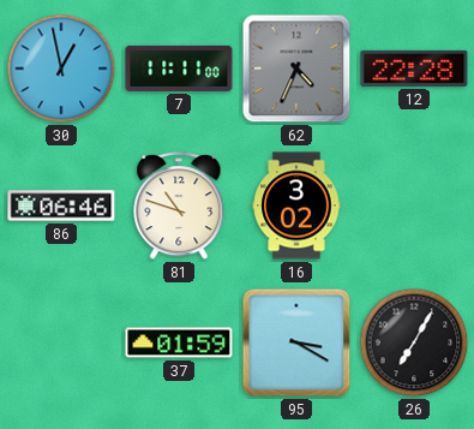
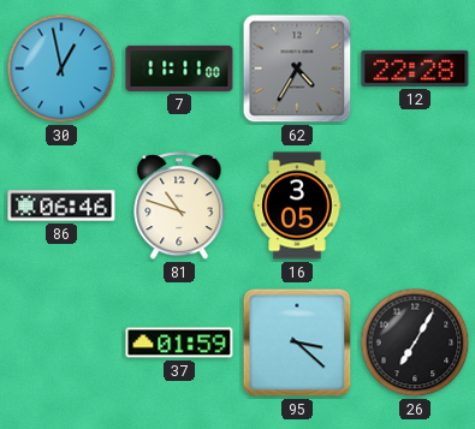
62: 4:34 -> 4:35 (297, 68)
16: 3:02 -> 3:05 (297, 205)
95: 3:20 -> 3:22 (297, 342)
